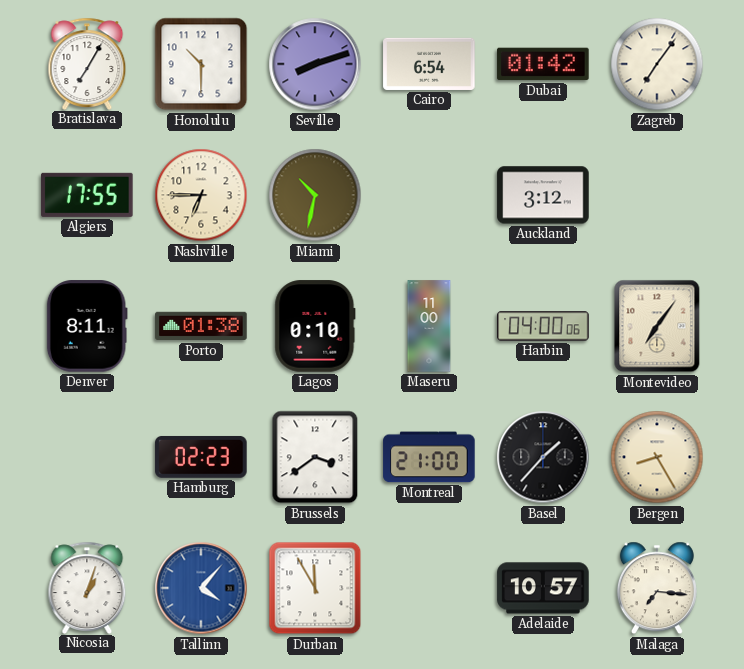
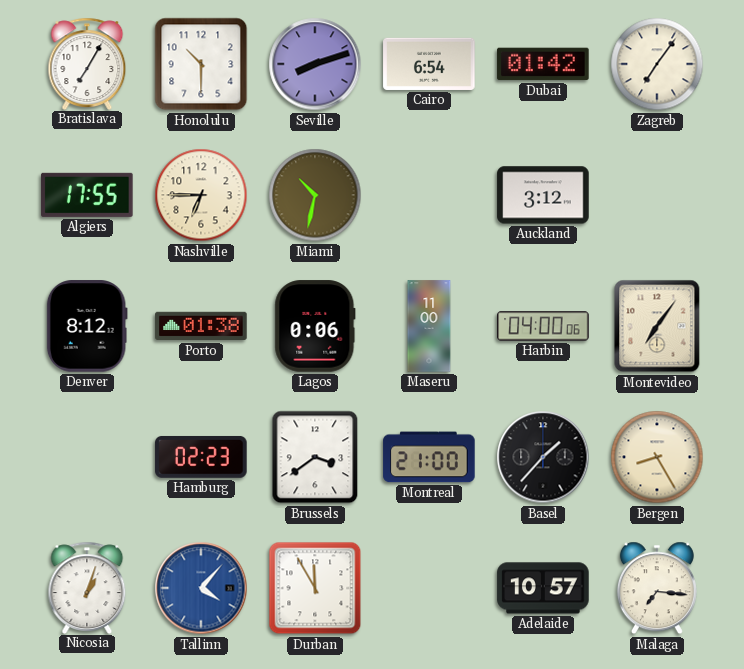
Denver: 8:11 -> 8:12 (87, 326)
Lagos: 0:10 -> 0:06 (315, 326)
